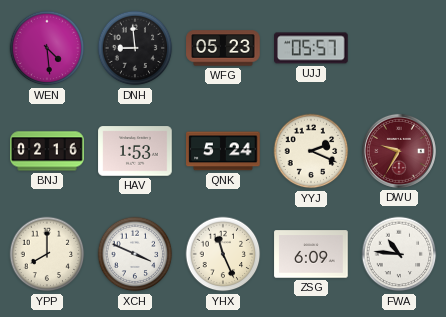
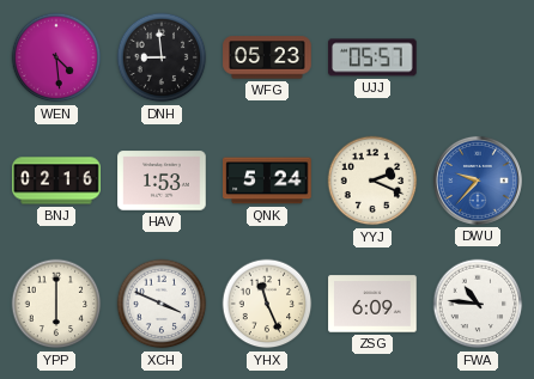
DWU: 9:35 -> 9:37 (478, 181)
DWU dial: burgundy -> blue (478, 181)
YPP: 8:00 -> 6:00 (56, 304)
